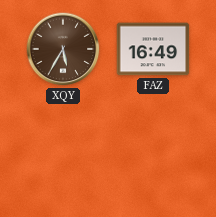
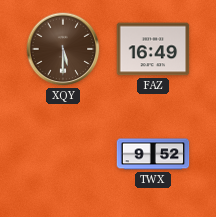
XQY: 5:35 -> 5:30 (63, 49)
TWX: none -> 9:52 (153, 154)
